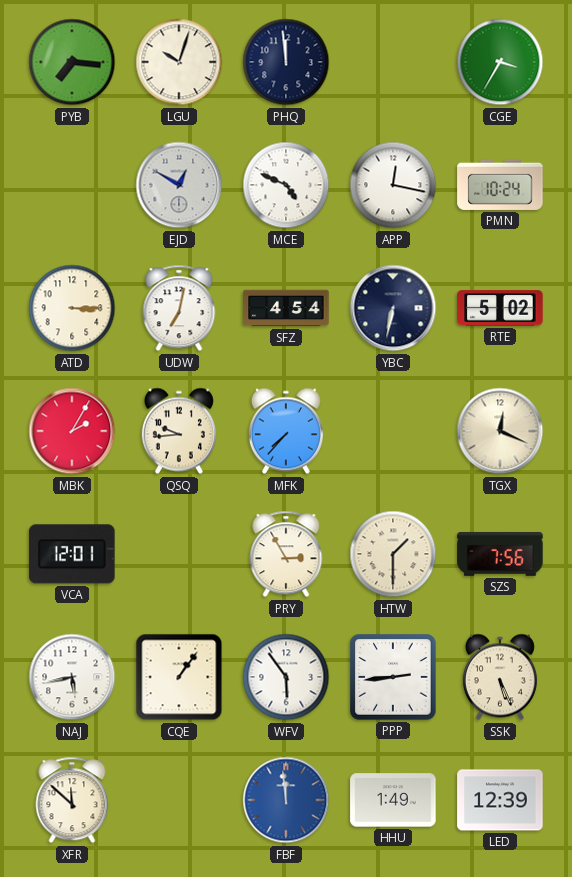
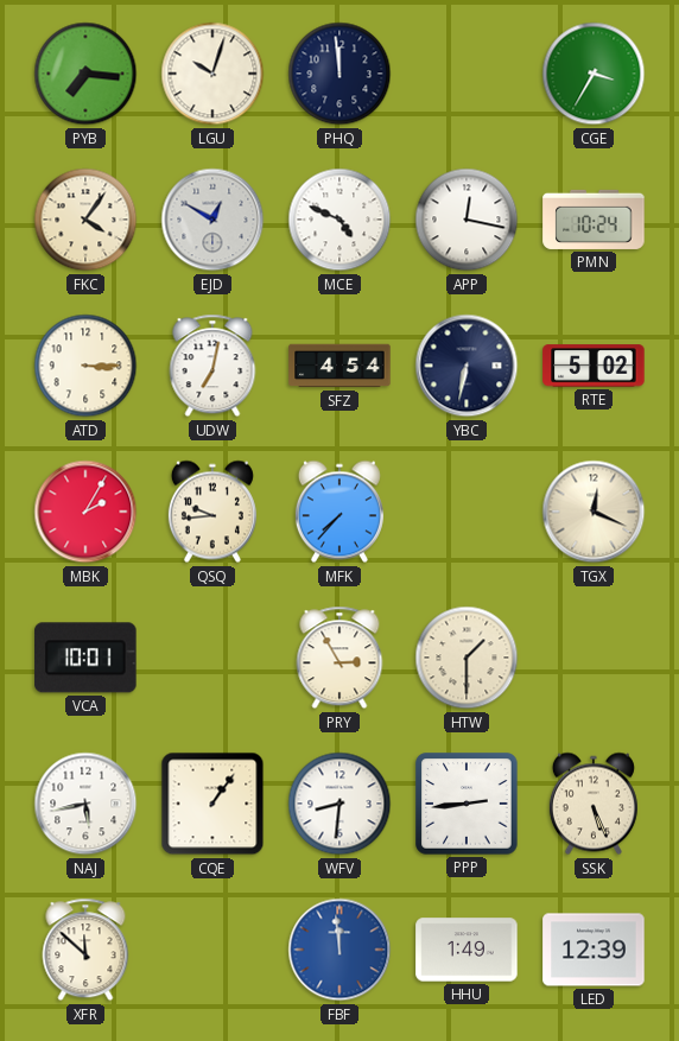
FKC: none -> 4:06 (85, 220)
VCA: 12:01 -> 10:01 (85, 658)
SZS: 7:56 -> none (500, 554)
WFV: 5:54 -> 8:31 (339, 804)
